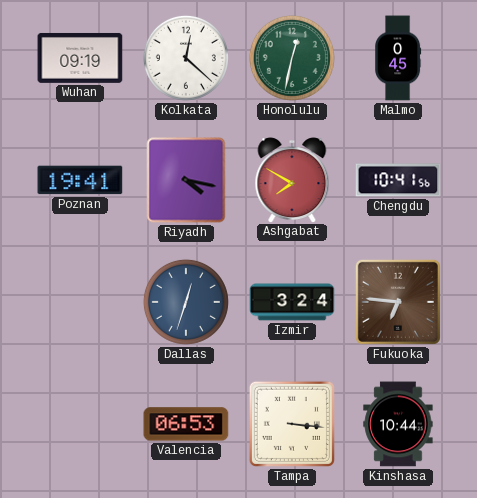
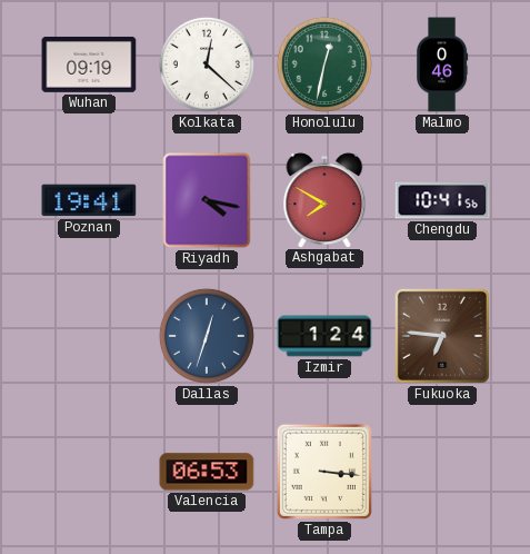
Malmo: 0:45 -> 0:46 (442, 65)
Izmir: 3:24 -> 1:24 (324, 336)
Kinshasa: 10:44 -> none (398, 424)
